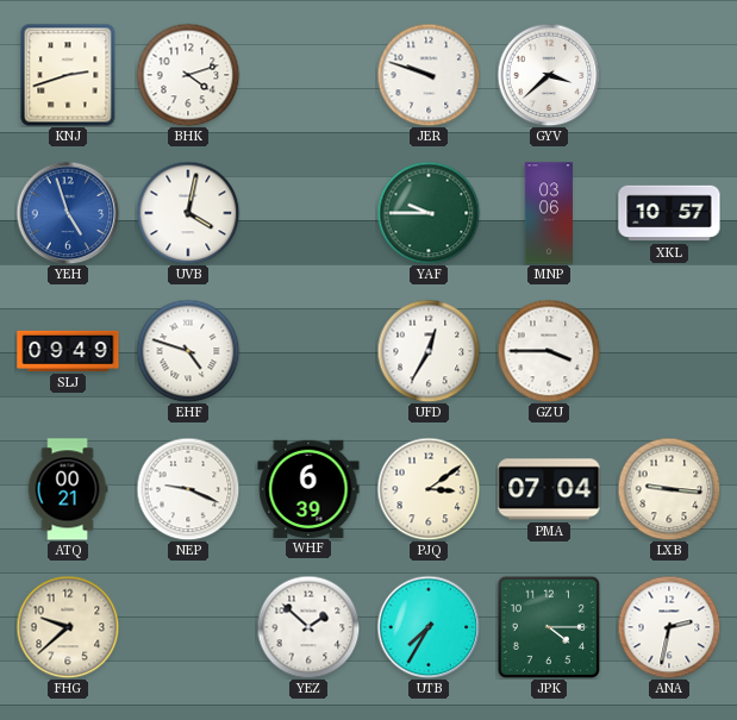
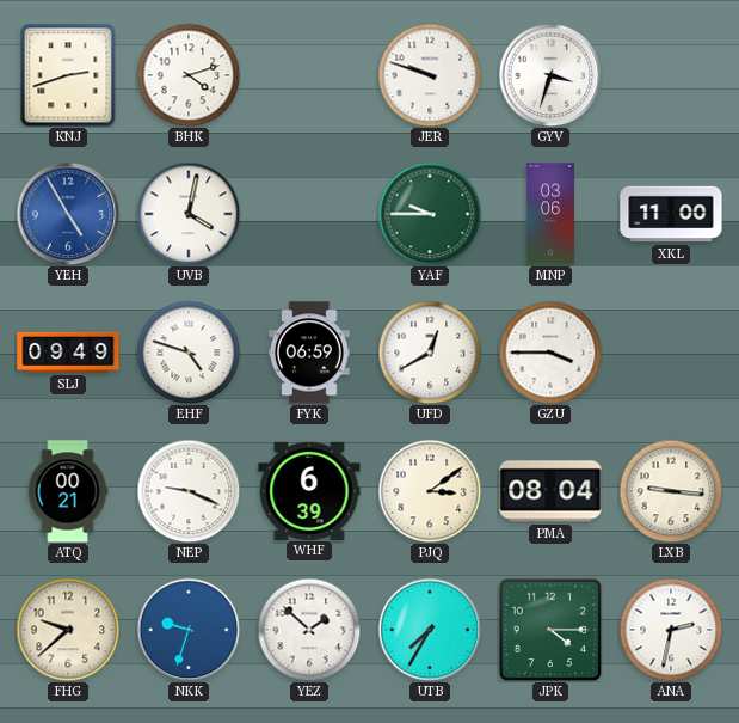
GYV: 3:38 -> 3:33 (550, 75)
YEH: 4:57 -> 4:55 (68, 214)
XKL: 10:57 -> 11:00 (671, 214)
FYK: none -> 06:59 (310, 353)
UFD: 12:35 -> 12:40 (430, 353)
PMA: 07:04 -> 08:04 (550, 491)
NKK: none -> 9:33 (189, 630)
